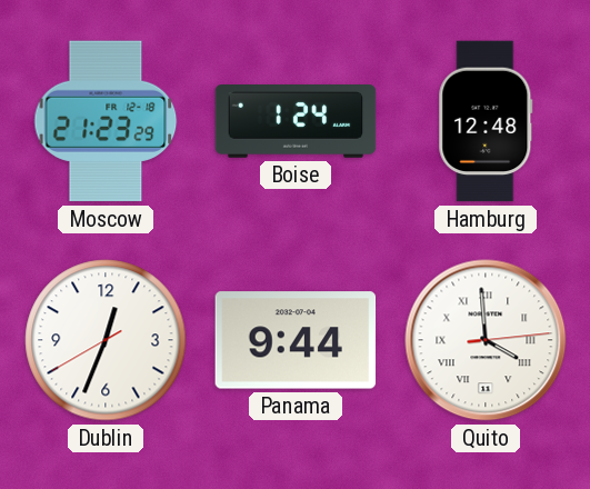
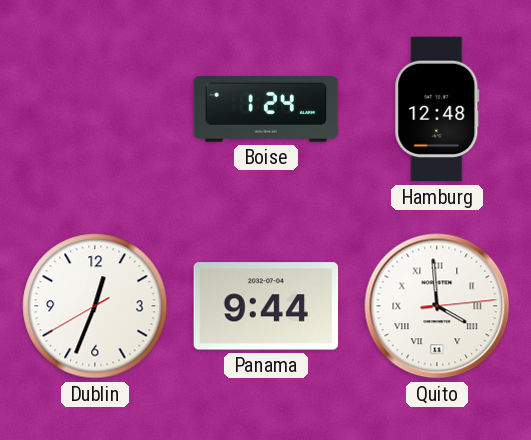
Moscow: 21:23 -> none (106, 121)
